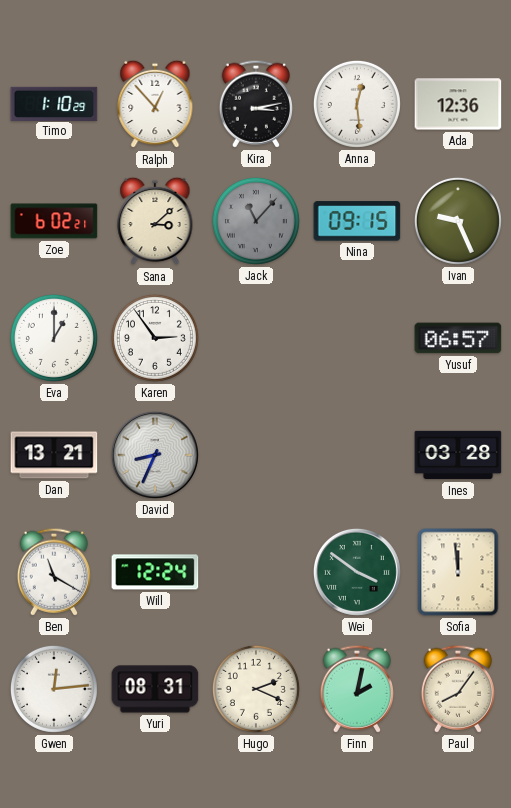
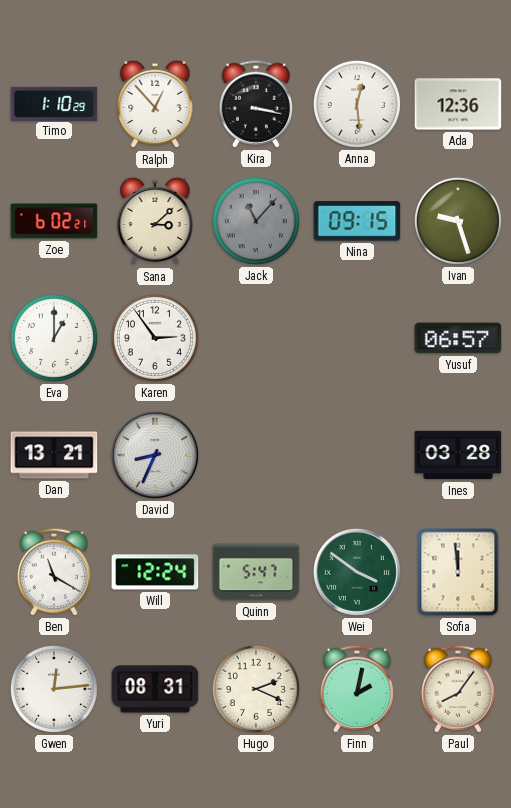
Kira: 3:13 -> 3:17 (256, 104)
Ivan: 9:26 -> 9:27 (458, 221)
Quinn: none -> 5:47 (256, 572)
